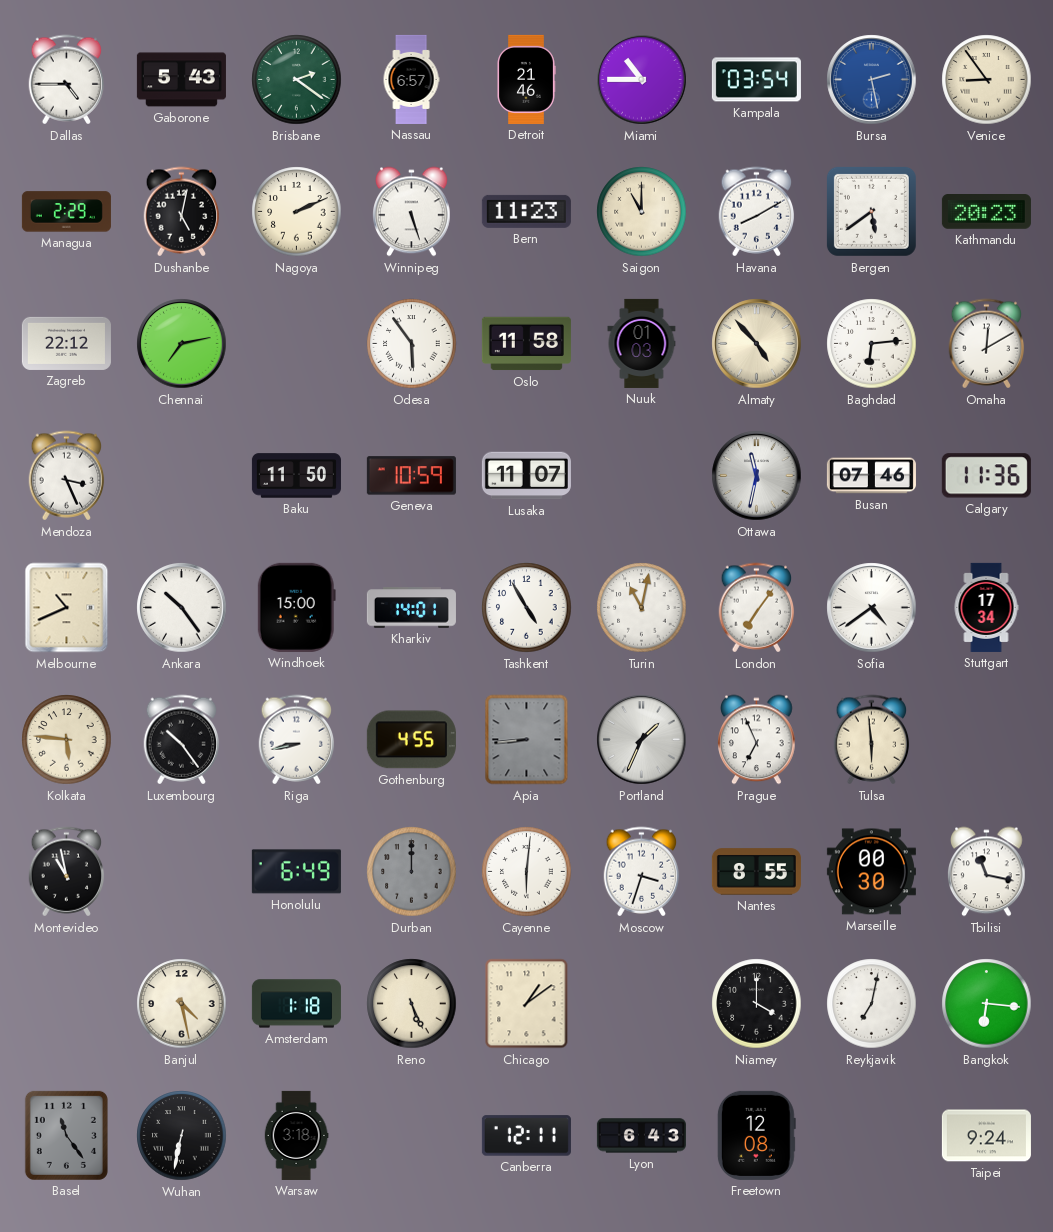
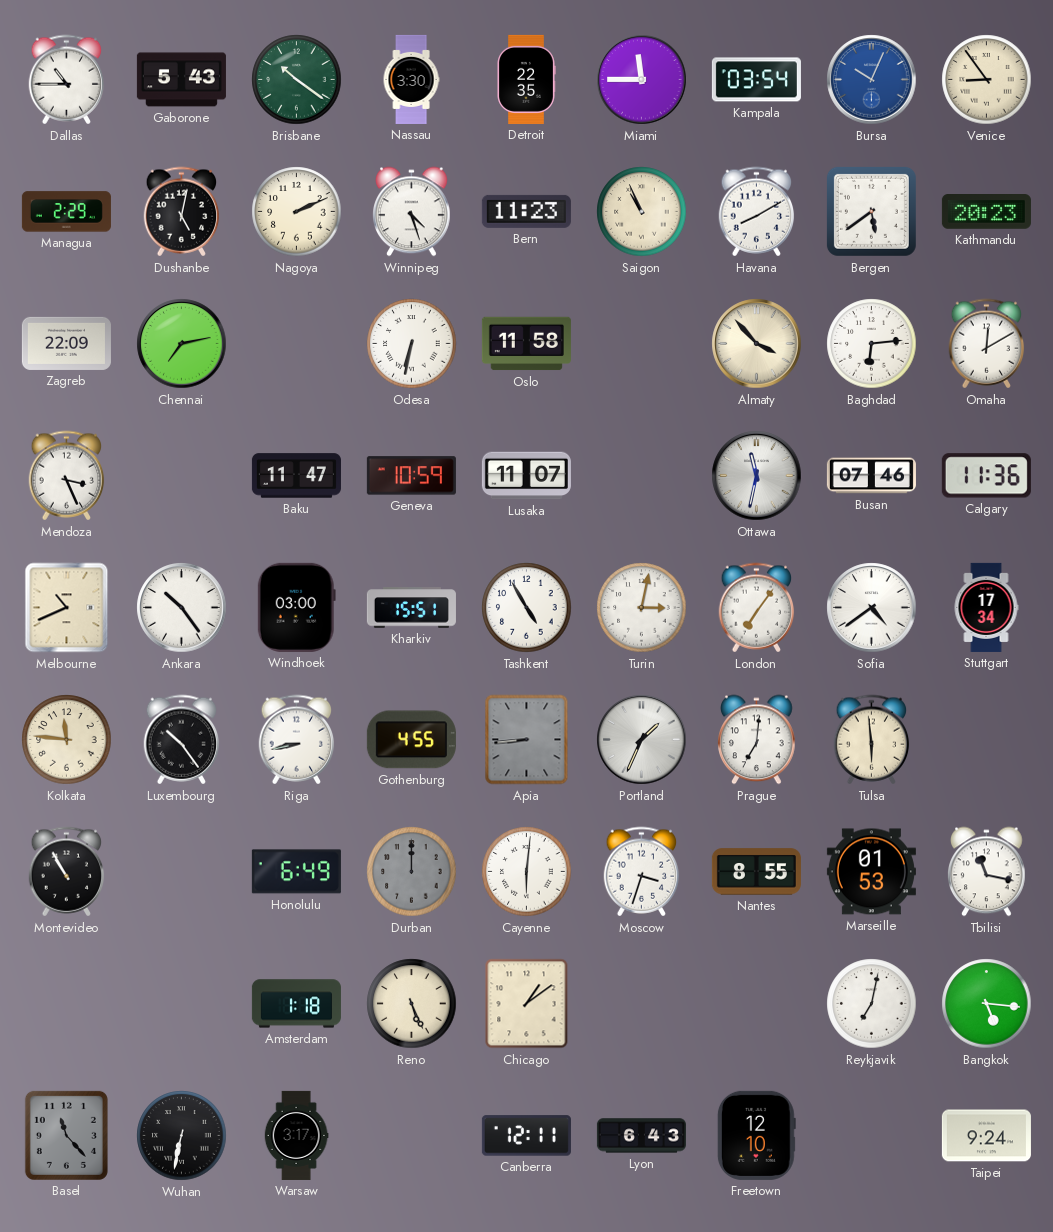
Dallas: 4:45 -> 10:45 (67, 80)
Brisbane: 2:21 -> 10:21 (297, 80)
Nassau: 6:57 -> 3:30 (411, 79)
Detroit: 21:46 -> 22:35 (526, 79)
Miami: 10:45 -> 11:45 (642, 80)
Bursa: 2:28 -> 10:04 (872, 80)
Winnipeg: 5:27 -> 4:27 (412, 212)
Saigon: 11:00 -> 10:56 (642, 212)
Zagreb: 22:12 -> 22:09 (66, 343)
Odesa: 5:54 -> 6:32 (412, 344)
Nuuk: 01:03 -> none (642, 343)
Almaty: 4:53 -> 3:53 (757, 344)
Baku: 11:50 -> 11:47 (296, 476)
Windhoek: 15:00 -> 03:00 (296, 607)
Kharkiv: 14:01 -> 15:51 (411, 608)
Turin: 11:02 -> 3:02 (642, 608)
Kolkata: 5:46 -> 11:46 (67, 740)
Prague: 6:56 -> 7:01 (757, 740)
Montevideo: 10:58 -> 10:55 (67, 872)
Marseille: 00:30 -> 01:53 (871, 872)
Banjul: 4:28 -> none (182, 1004)
Niamey: 4:00 -> none (757, 1004)
Bangkok: 6:16 -> 5:16 (987, 1004)
Basel: 11:24 -> 11:23 (66, 1135)
Warsaw: 3:18 -> 3:17 (296, 1135)
Freetown: 12:08 -> 12:10 (756, 1135)
